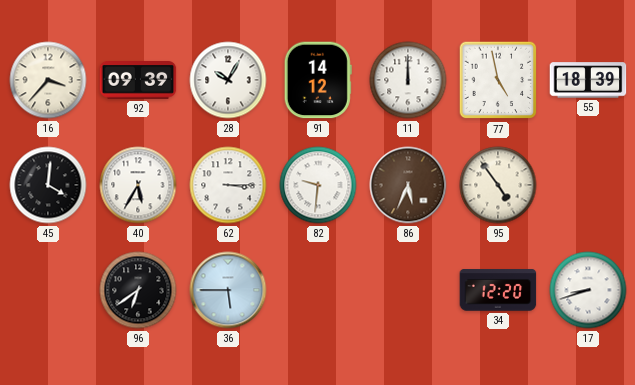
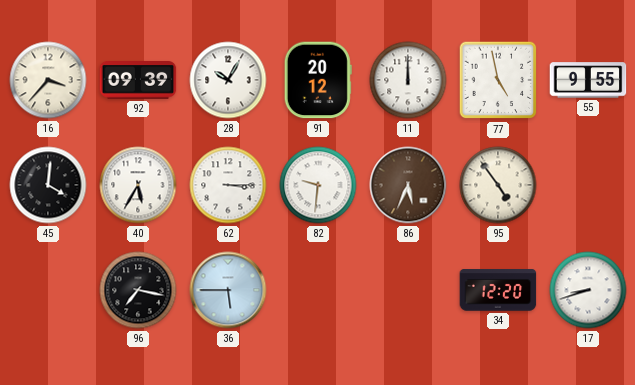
91: 14:12 -> 20:12 (318, 80)
55: 18:39 -> 9:55 (588, 80)
96: 6:39 -> 7:17 (138, 290)
